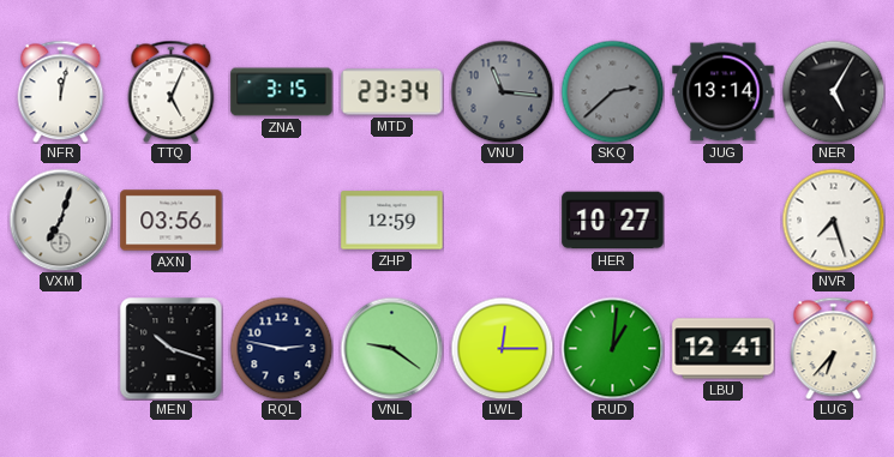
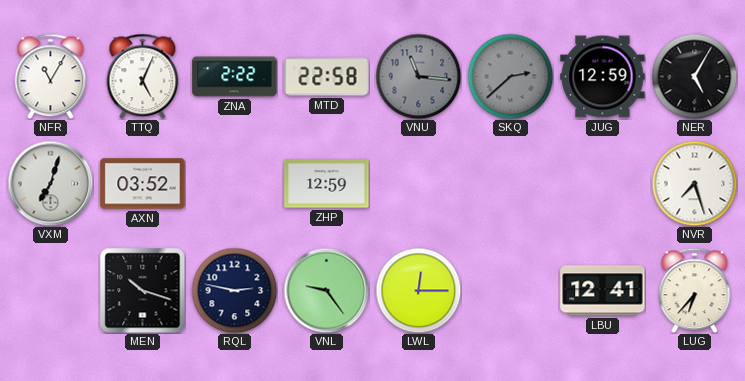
NFR: 12:02 -> 11:05 (51, 76)
ZNA: 3:15 -> 2:22 (235, 77)
MTD: 23:34 -> 22:58 (327, 77)
JUG: 13:14 -> 12:59 (603, 77)
AXN: 03:56 -> 03:52 (143, 184)
HER: 10:27 -> none (613, 221)
VNL: 9:21 -> 9:24 (326, 290)
RUD: 1:01 -> none (612, 348)
